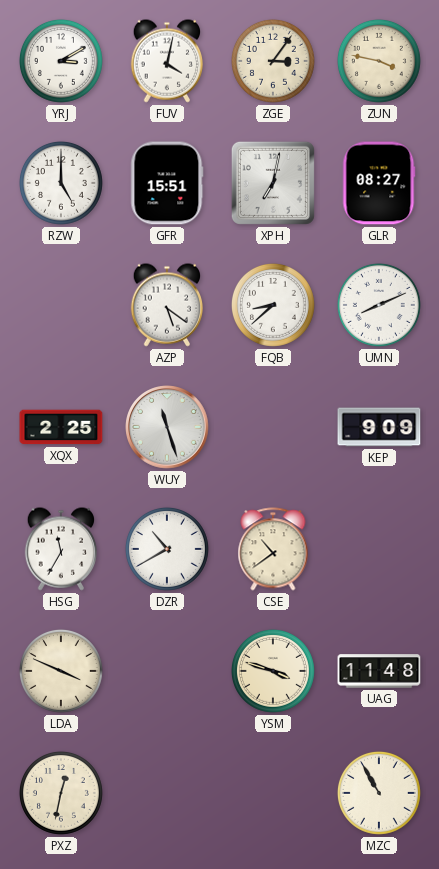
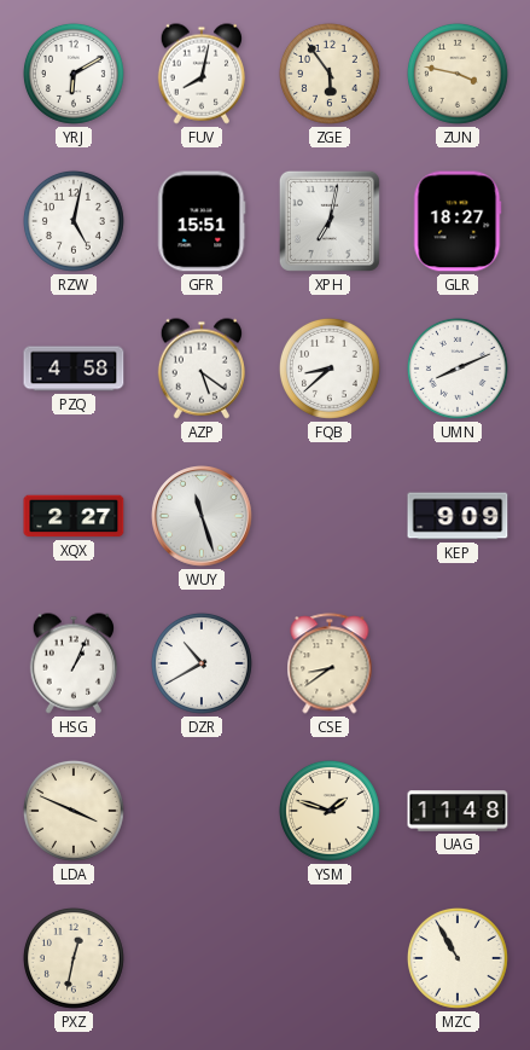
YRJ: 3:10 -> 6:10 (74, 74)
FUV: 4:02 -> 8:02 (200, 74)
ZGE: 3:06 -> 5:54 (330, 74)
RZW: 5:00 -> 5:02 (74, 221)
GLR: 08:27 -> 18:27 (458, 221)
PZQ: none -> 4:58 (74, 369)
XQX: 2:25 -> 2:27 (74, 516)
HSG: 11:35 -> 1:04 (72, 663)
CSE: 10:39 -> 8:39 (330, 663)
YSM: 3:48 -> 1:48 (330, 811)
